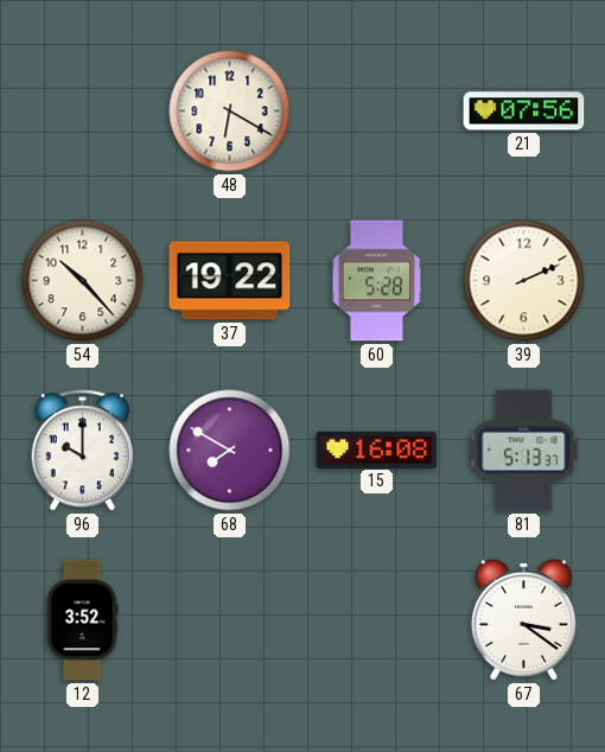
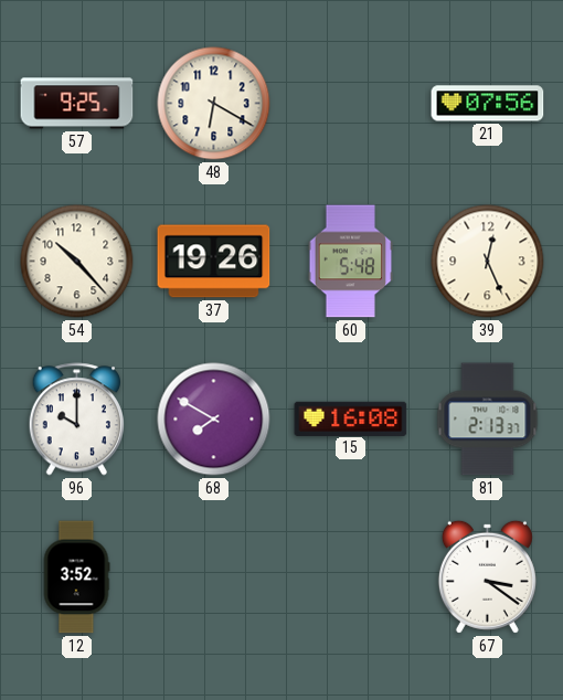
57: none -> 9:25 (77, 104)
37: 19:22 -> 19:26 (214, 262)
60: 5:28 -> 5:48 (351, 262)
39: 2:11 -> 12:26 (488, 262)
81: 5:13 -> 2:13 (488, 420)
